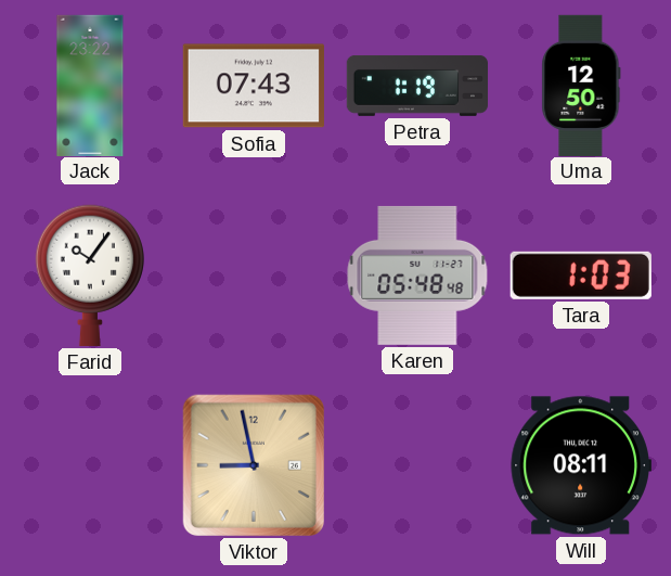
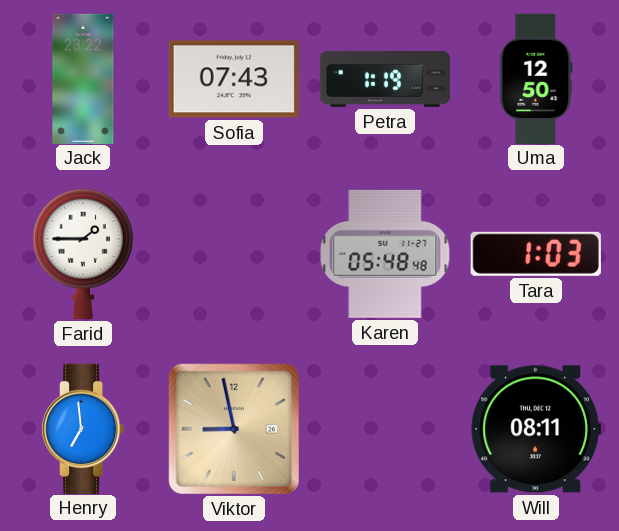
Farid: 10:06 -> 1:45 (82, 254)
Henry: none -> 6:59 (83, 428)
